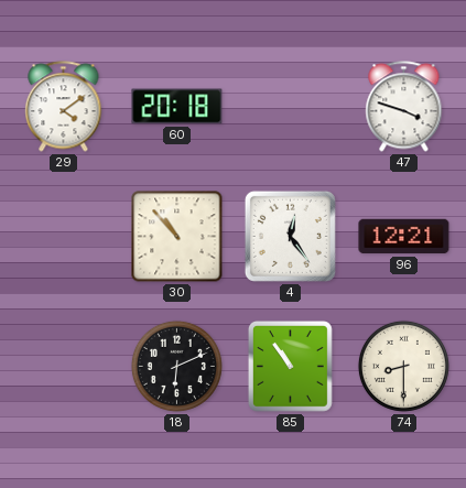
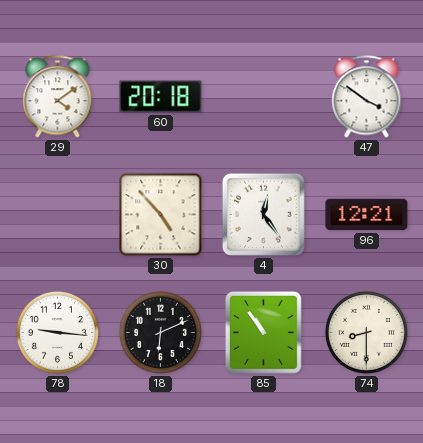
47: 3:48 -> 3:51 (367, 97)
30: 10:53 -> 4:53 (161, 215)
78: none -> 9:16 (57, 332)
